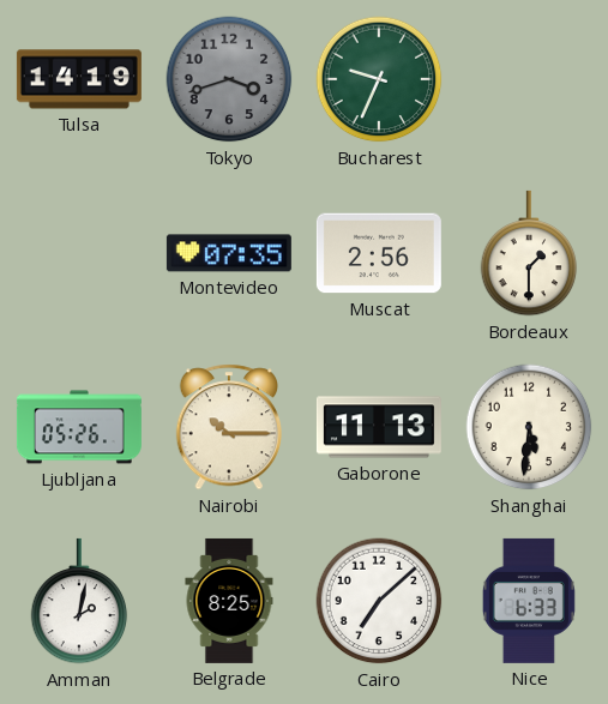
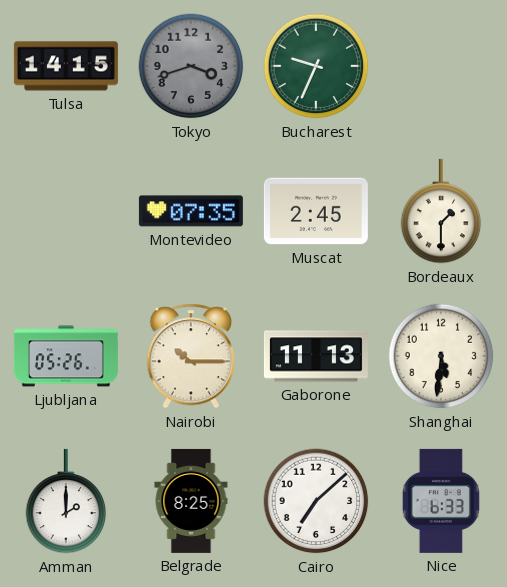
Tulsa: 14:19 -> 14:15 (66, 66)
Muscat: 2:56 -> 2:45 (316, 211)
Amman: 2:02 -> 2:00 (66, 501)
